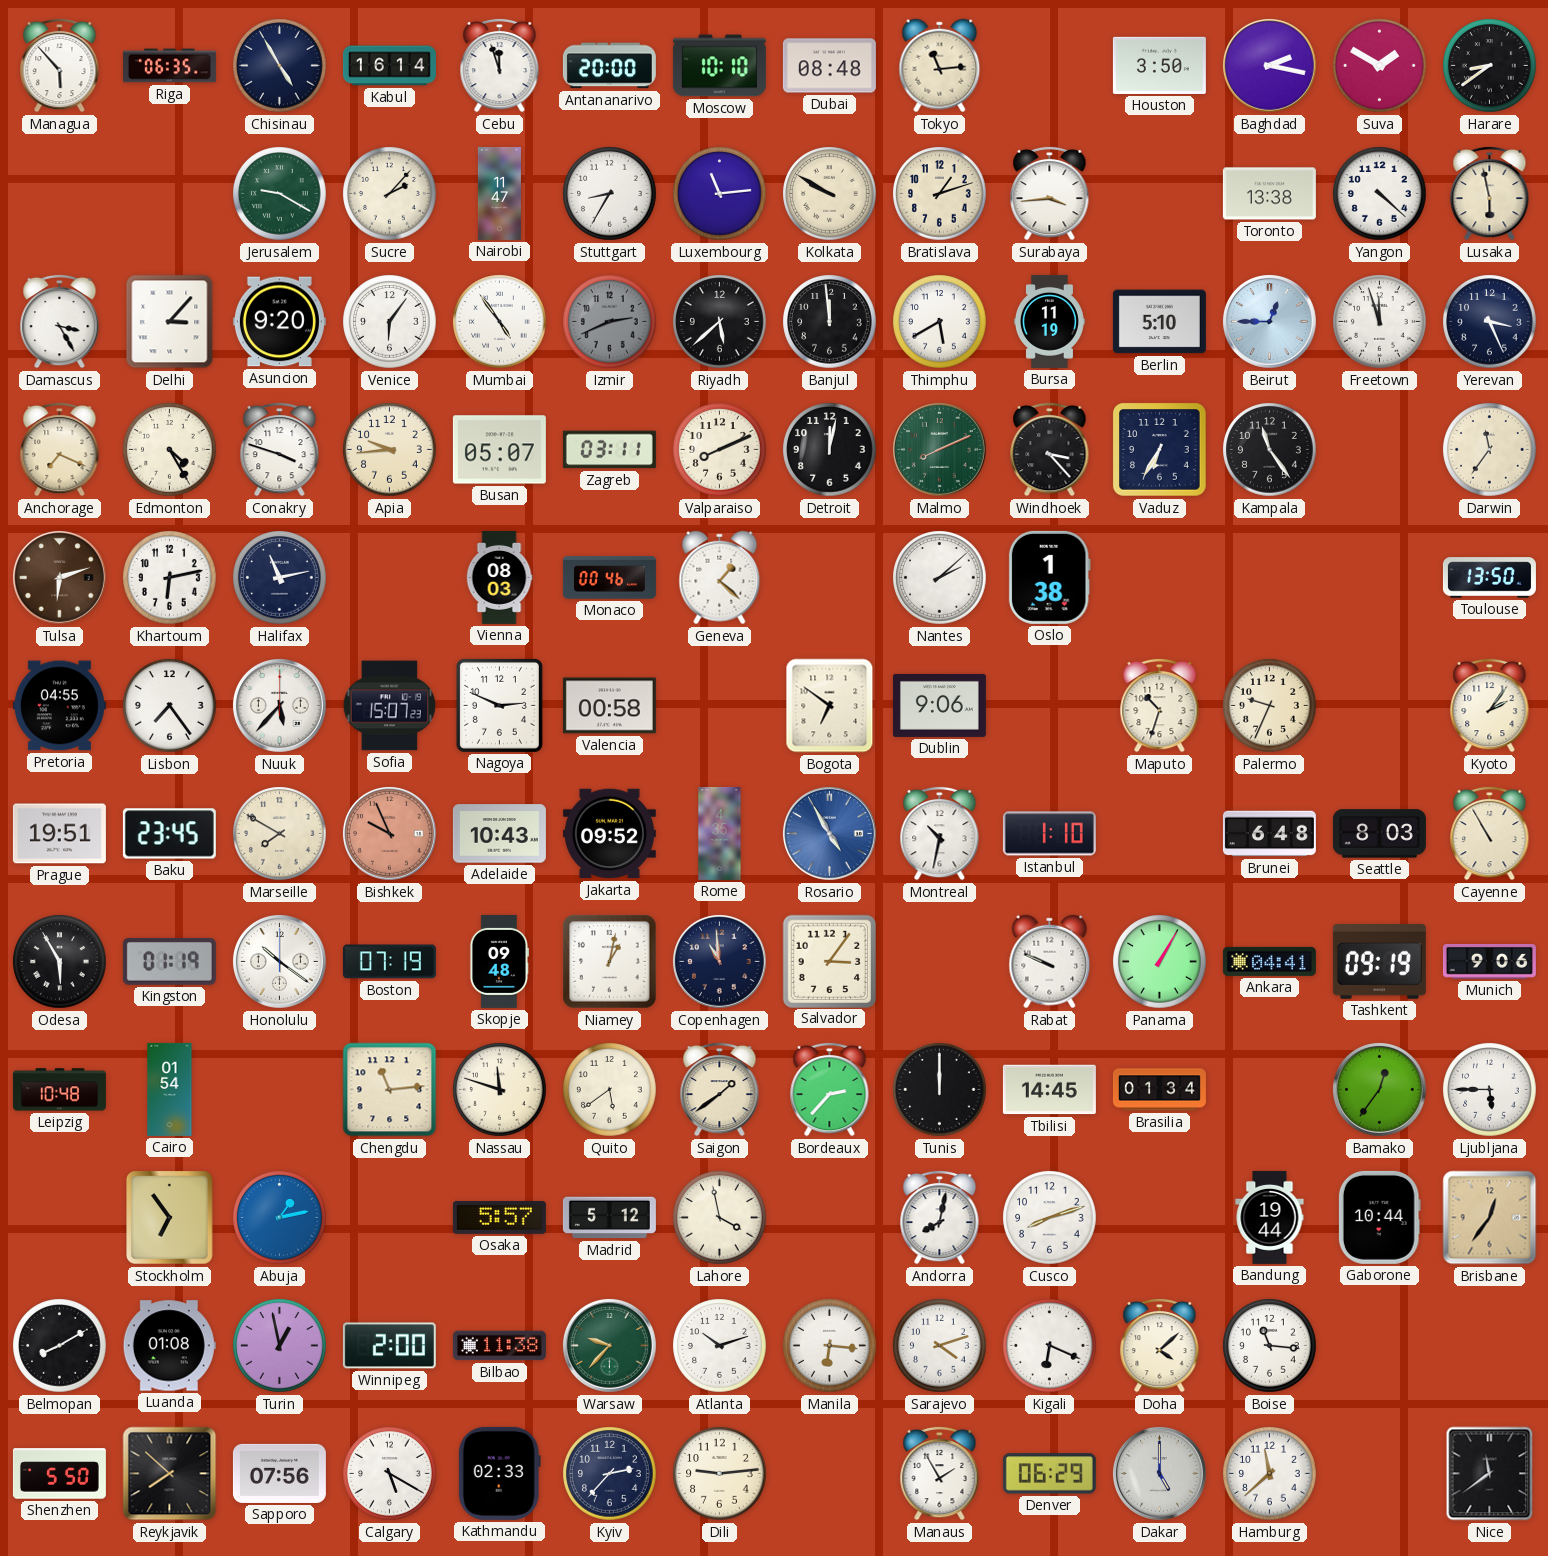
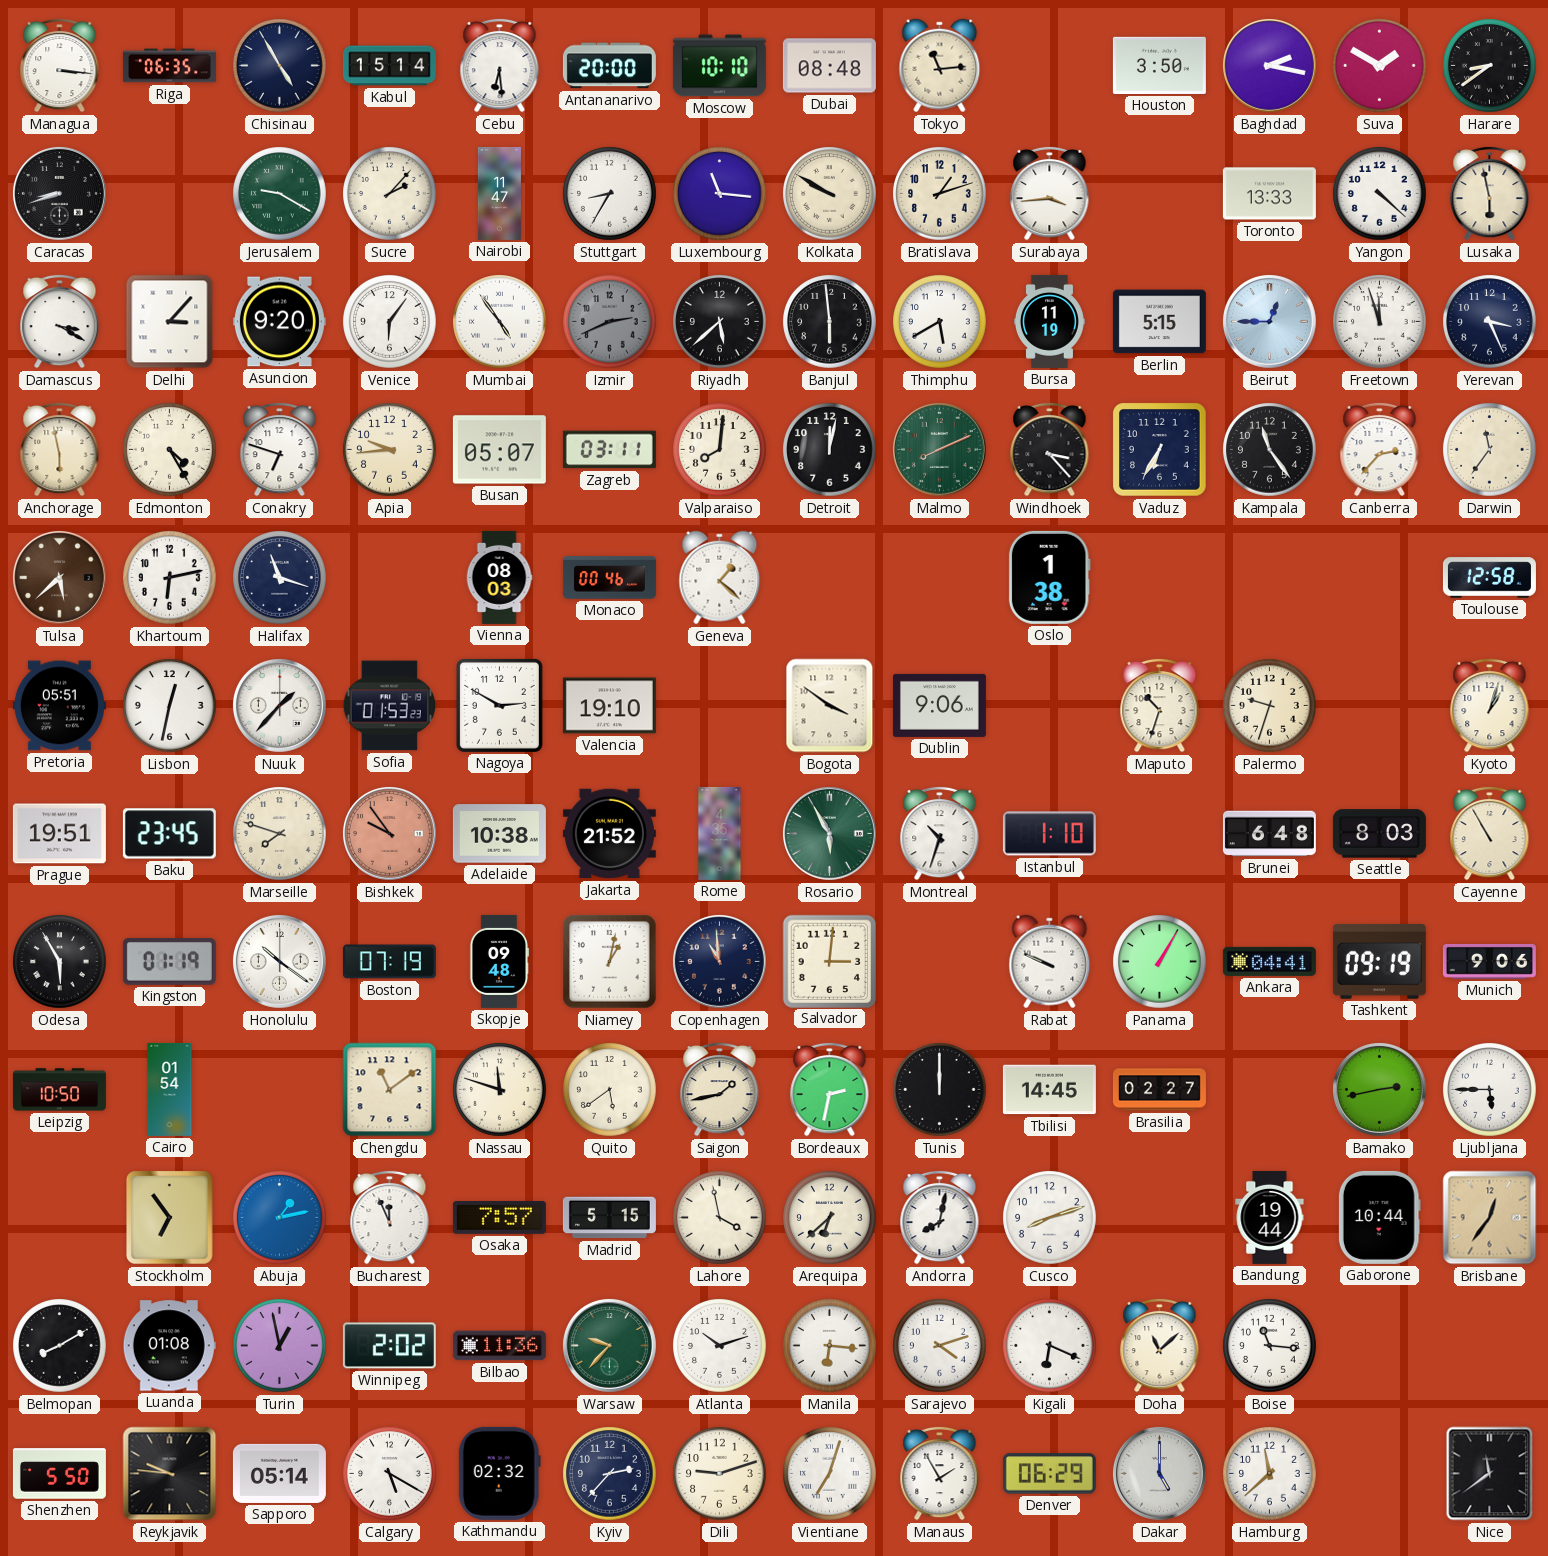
Managua: 5:53 -> 3:16 (60, 65)
Kabul: 16:14 -> 15:14 (389, 66)
Cebu: 11:57 -> 6:29 (500, 65)
Caracas: none -> 8:42 (60, 194)
Luxembourg: 11:14 -> 11:16 (720, 194)
Toronto: 13:38 -> 13:33 (1269, 194)
Damascus: 3:25 -> 3:20 (60, 321)
Banjul: 11:59 -> 5:59 (830, 322)
Berlin: 5:10 -> 5:15 (1159, 322)
Anchorage: 7:19 -> 5:58 (60, 449)
Conakry: 3:48 -> 6:48 (280, 449)
Valparaiso: 8:11 -> 8:01 (720, 450)
Canberra: none -> 2:37 (1380, 449)
Tulsa: 6:12 -> 5:38 (60, 578)
Halifax: 11:13 -> 11:18 (280, 578)
Nantes: 2:08 -> none (940, 578)
Toulouse: 13:50 -> 12:58 (1489, 578)
Pretoria: 04:55 -> 05:51 (59, 706)
Lisbon: 7:24 -> 12:32 (170, 706)
Nuuk: 5:37 -> 1:37 (280, 706)
Sofia: 15:07 -> 01:53 (389, 706)
Nagoya: 2:49 -> 2:50 (499, 705)
Valencia: 00:58 -> 19:10 (609, 706)
Bogota: 6:51 -> 3:51 (830, 706)
Palermo: 9:34 -> 9:33 (1270, 706)
Kyoto: 2:06 -> 1:03 (1490, 705)
Marseille: 7:50 -> 7:48 (280, 834)
Bishkek: 9:56 -> 9:54 (390, 834)
Adelaide: 10:43 -> 10:38 (499, 834)
Jakarta: 09:52 -> 21:52 (609, 834)
Rosario: 4:55 -> 5:55 (830, 834)
Rosario dial: blue -> green (830, 834)
Montreal: 10:32 -> 10:33 (940, 833)
Salvador: 3:06 -> 3:01 (829, 961)
Leipzig: 10:48 -> 10:50 (59, 1090)
Chengdu: 11:14 -> 11:09 (390, 1090)
Saigon: 1:39 -> 1:43 (720, 1089)
Bordeaux: 2:37 -> 2:32 (830, 1089)
Brasilia: 01:34 -> 02:27 (1159, 1090)
Bamako: 12:36 -> 2:43 (1380, 1090)
Bucharest: none -> 11:56 (390, 1217)
Osaka: 5:57 -> 7:57 (499, 1217)
Madrid: 5:12 -> 5:15 (609, 1218)
Arequipa: none -> 6:38 (830, 1218)
Winnipeg: 2:00 -> 2:02 (389, 1346)
Bilbao: 11:38 -> 11:36 (499, 1346)
Doha: 4:08 -> 11:08 (1160, 1345)
Reykjavik: 7:52 -> 9:46 (170, 1474)
Sapporo: 07:56 -> 05:14 (279, 1473)
Kathmandu: 02:33 -> 02:32 (499, 1473)
Dili: 9:14 -> 9:12 (720, 1474)
Vientiane: none -> 7:03 (830, 1474)
